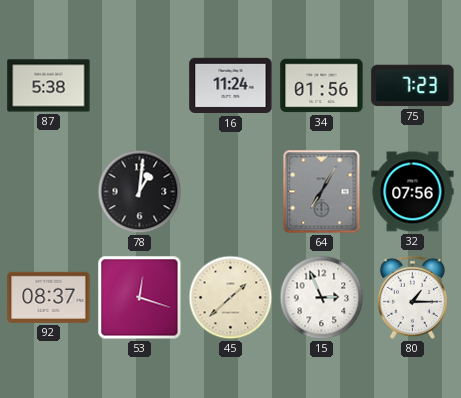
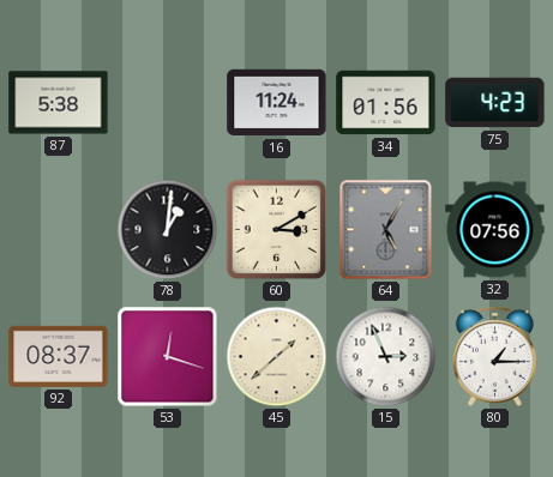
75: 7:23 -> 4:23 (495, 103)
60: none -> 3:10 (277, 230)
64: 7:05 -> 5:05 (386, 230)
